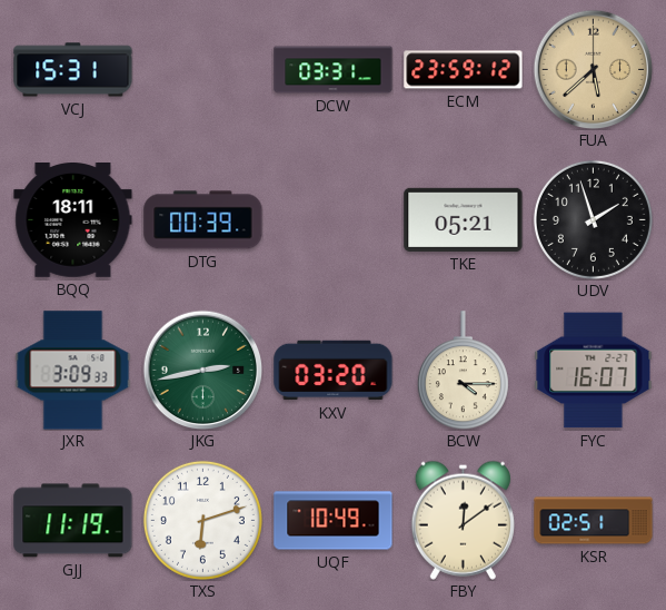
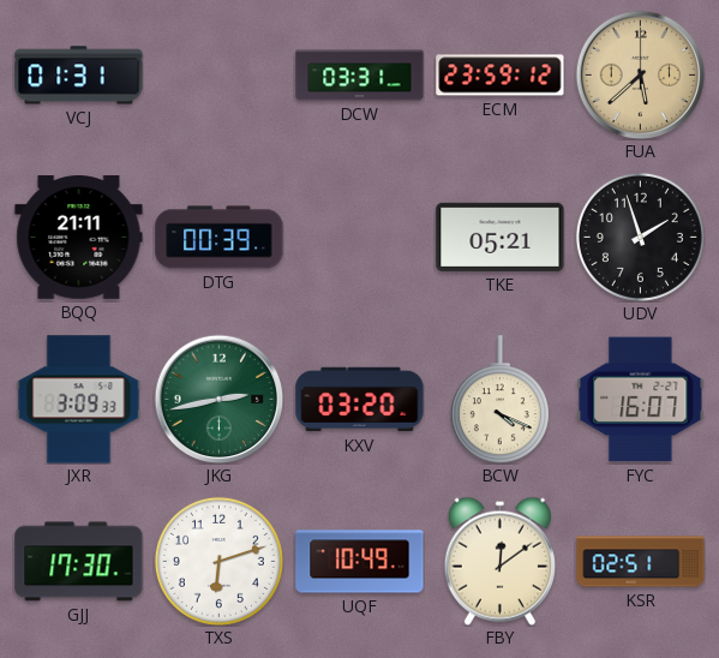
VCJ: 15:31 -> 01:31 (79, 76)
BQQ: 18:11 -> 21:11 (79, 238)
BCW: 4:15 -> 4:19 (499, 400)
GJJ: 11:19 -> 17:30 (79, 562)
